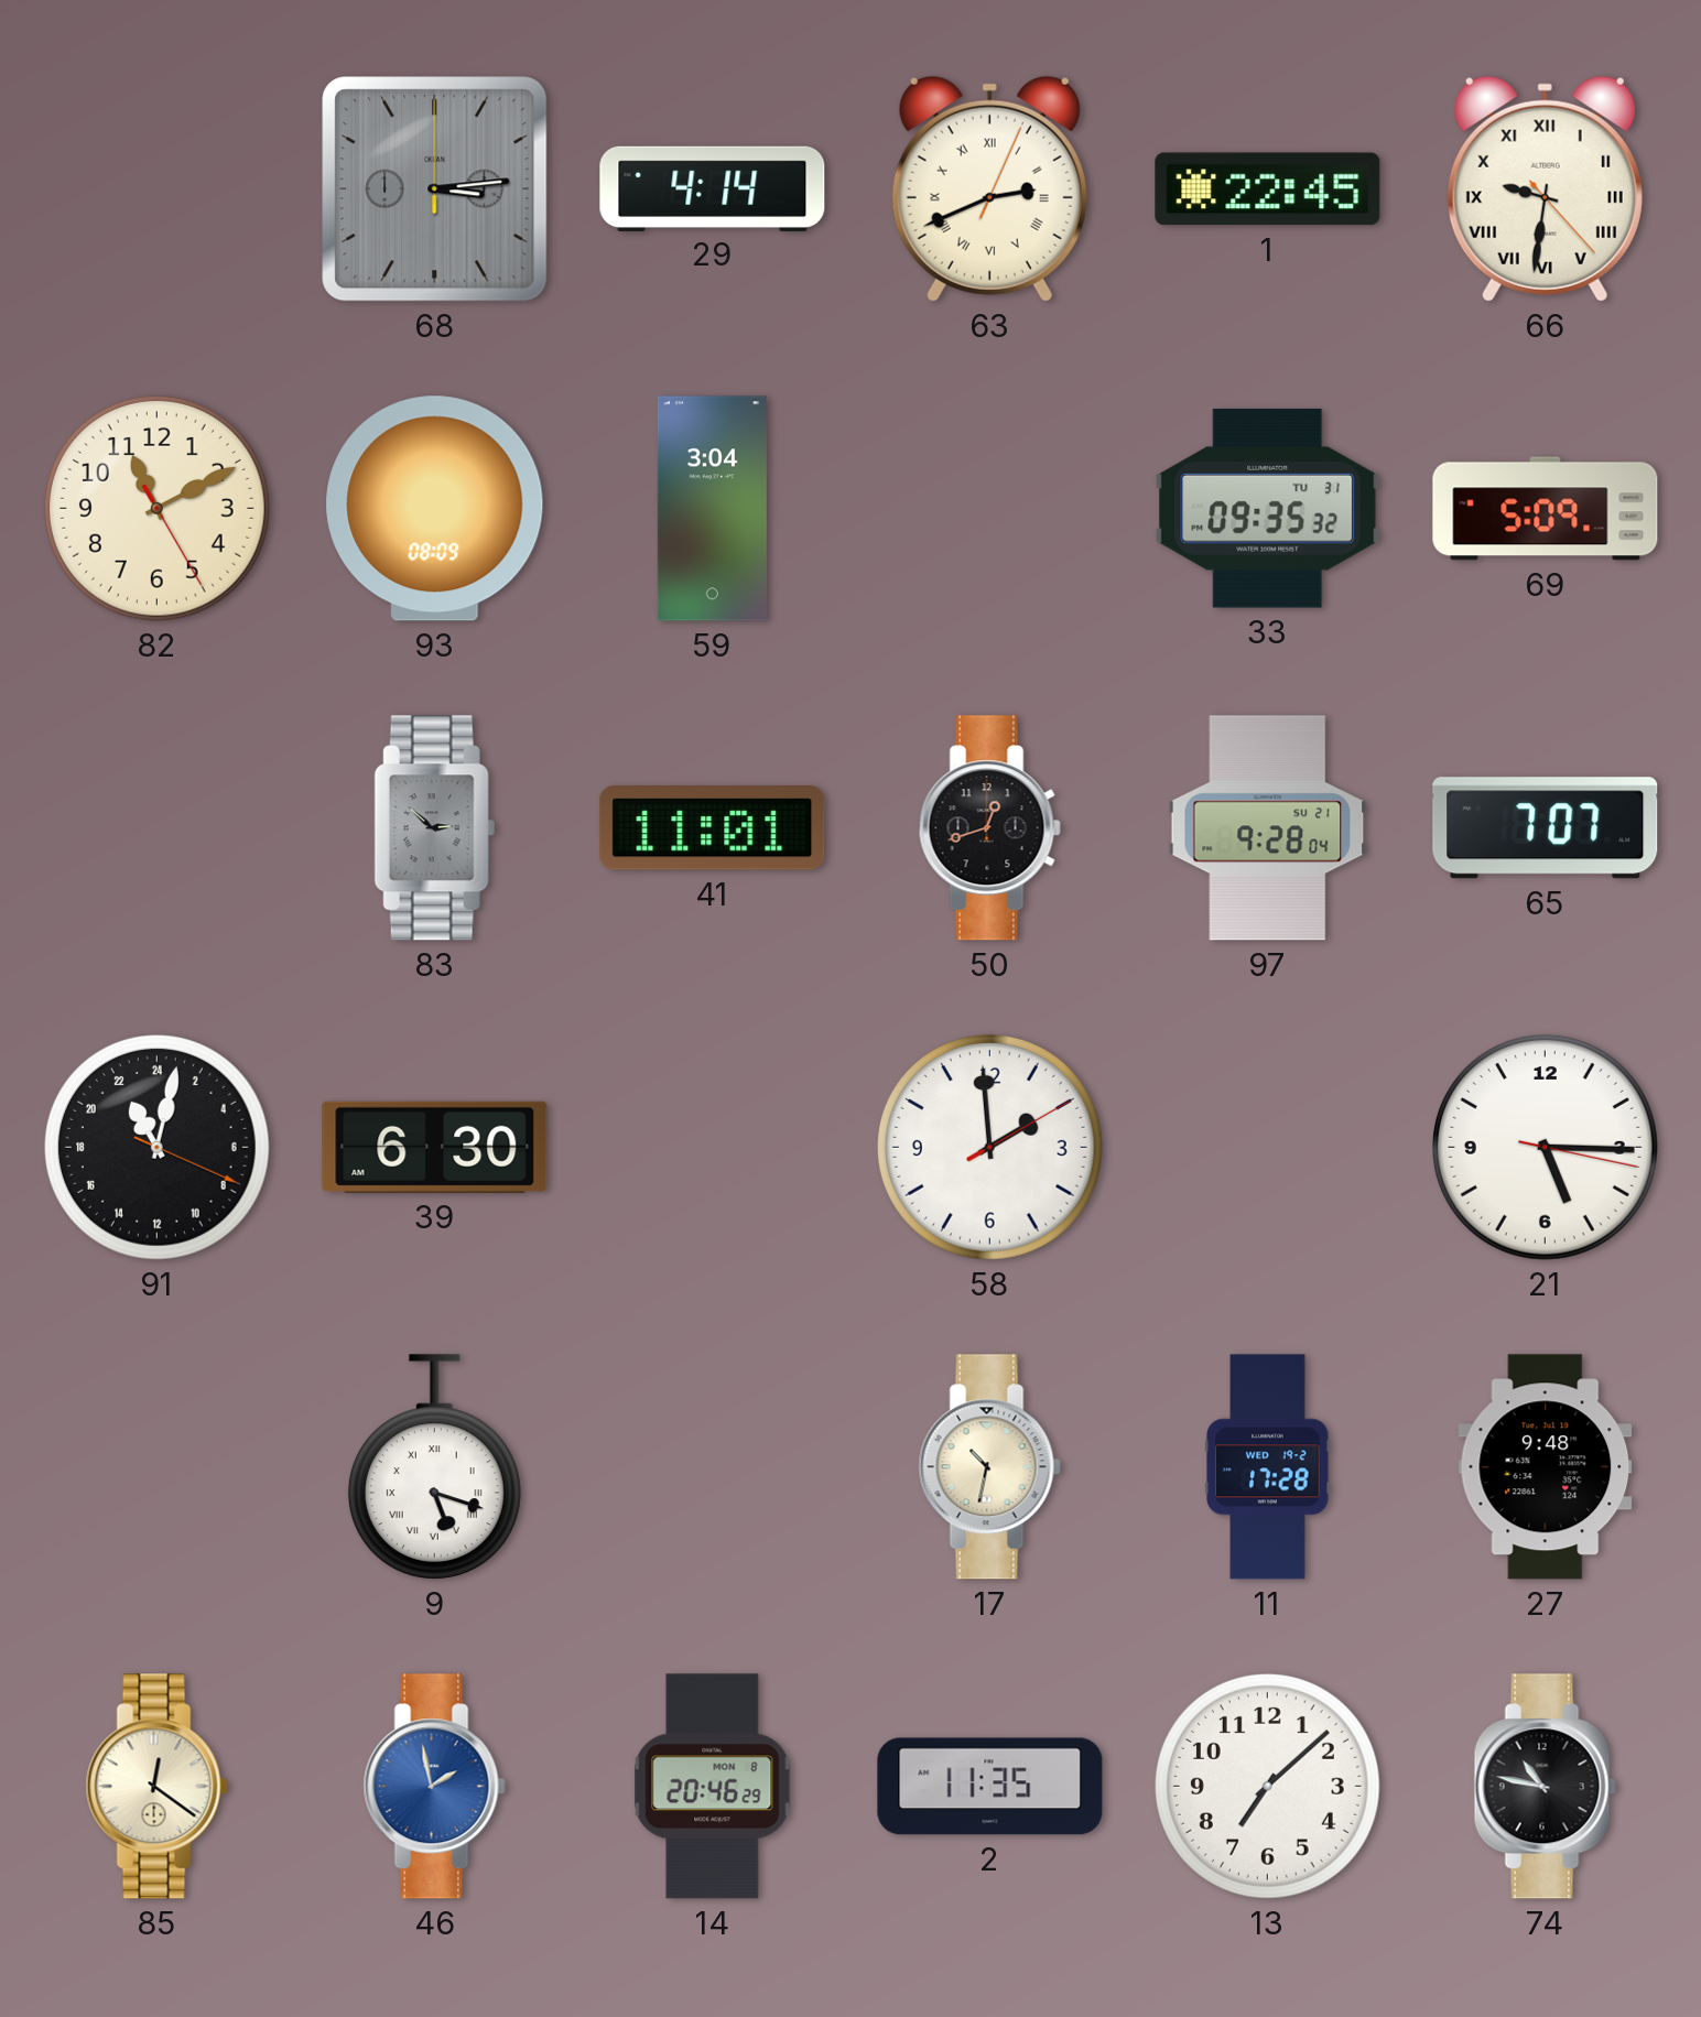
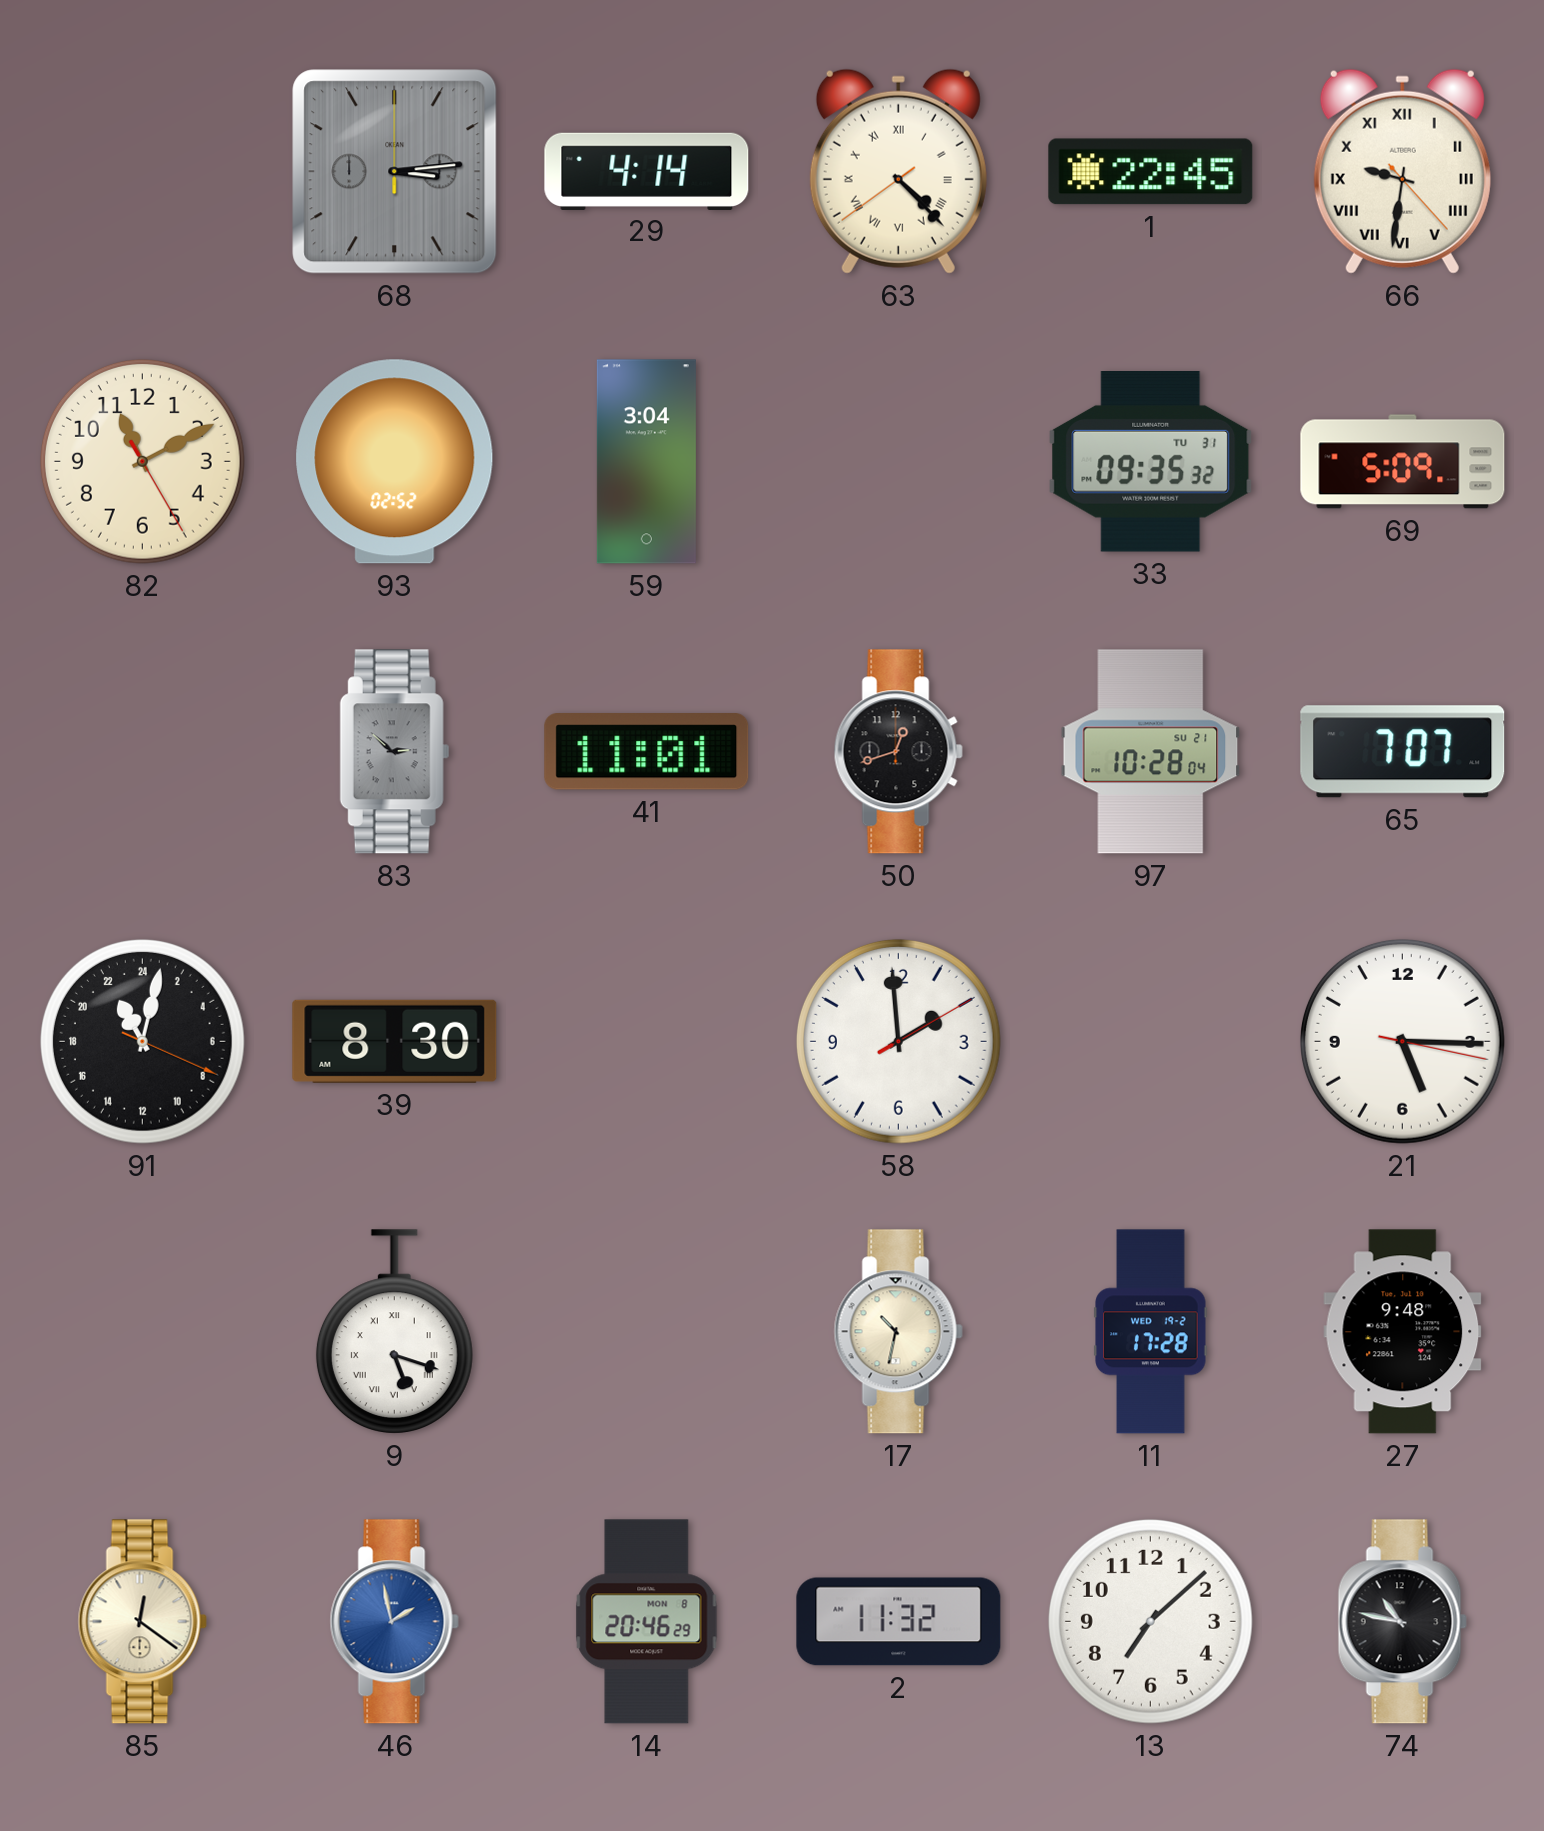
63: 2:41 -> 4:22 (898, 171)
93: 08:09 -> 02:52 (395, 462)
97: 9:28 -> 10:28 (1151, 752)
39: 6:30 -> 8:30 (395, 1041)
2: 11:35 -> 11:32 (899, 1622)
